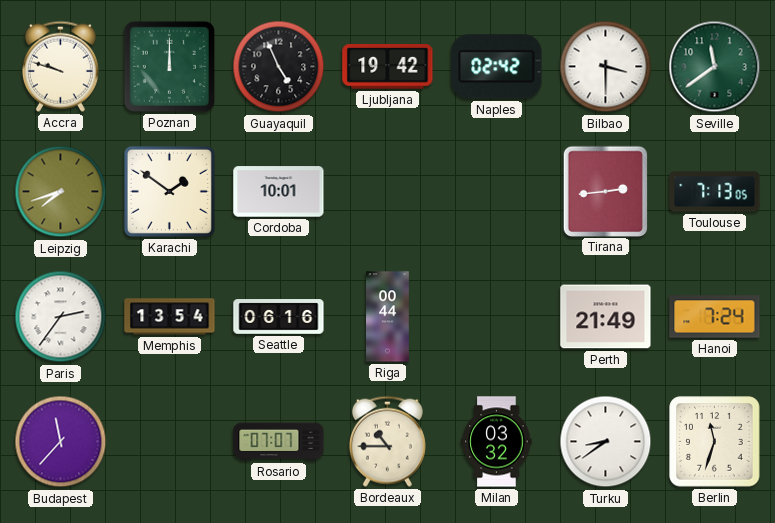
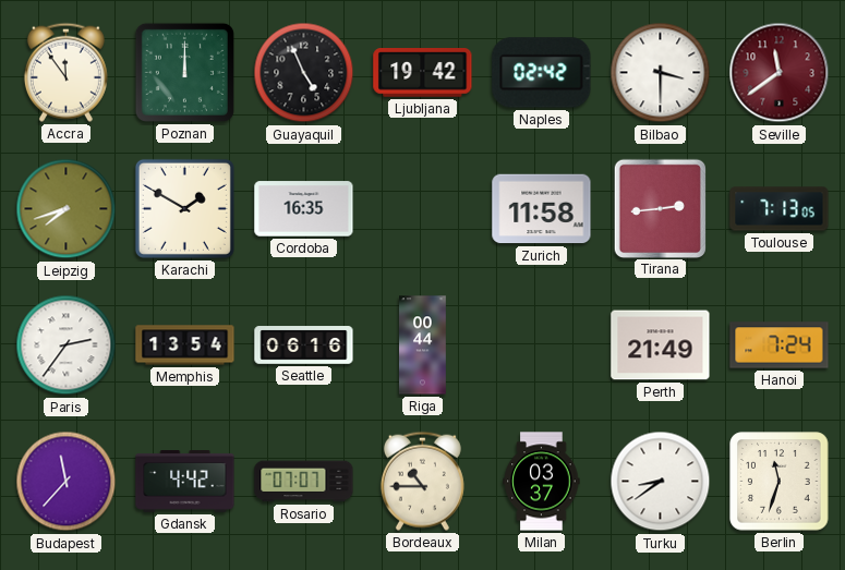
Accra: 9:48 -> 11:54 (65, 72)
Seville dial: green -> burgundy (780, 73)
Karachi: 1:51 -> 1:50 (184, 208)
Cordoba: 10:01 -> 16:35 (304, 209)
Zurich: none -> 11:58 (542, 209)
Gdansk: none -> 4:42 (185, 482)
Milan: 03:32 -> 03:37 (542, 482)
